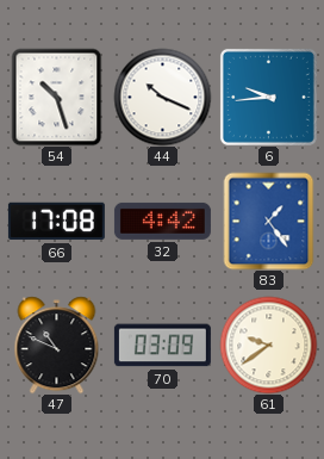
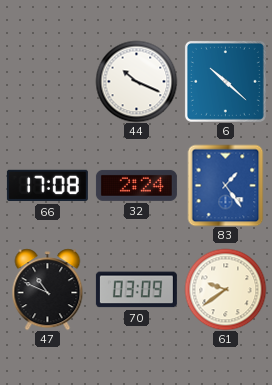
54: 10:27 -> none (57, 97)
6: 9:44 -> 10:22 (225, 81)
32: 4:42 -> 2:24 (136, 185)
